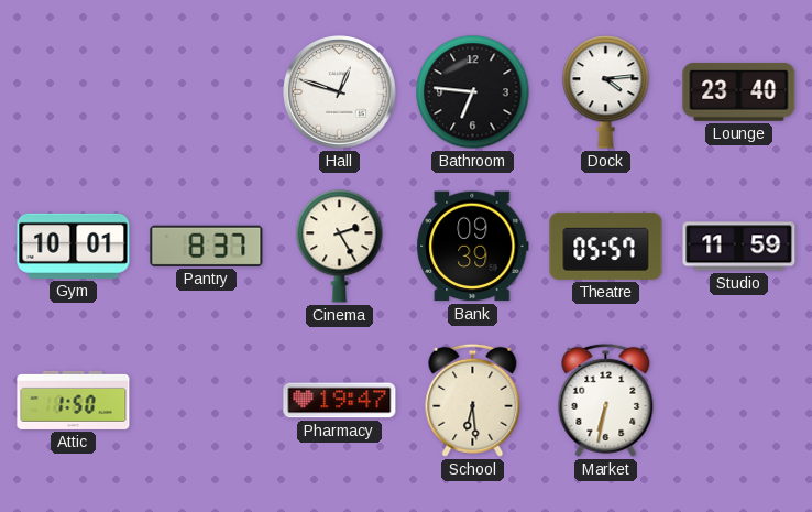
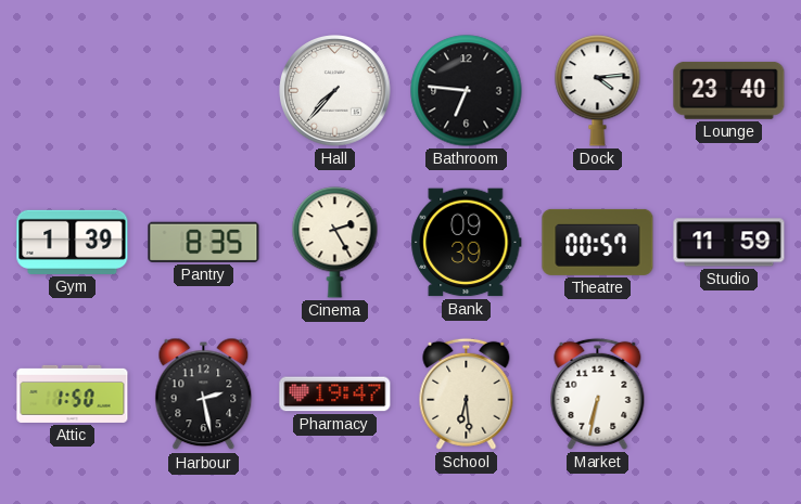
Hall: 12:48 -> 7:37 (335, 91)
Gym: 10:01 -> 1:39 (73, 242)
Pantry: 8:37 -> 8:35 (204, 242)
Theatre: 05:57 -> 00:57 (598, 242)
Harbour: none -> 2:28 (204, 395)
